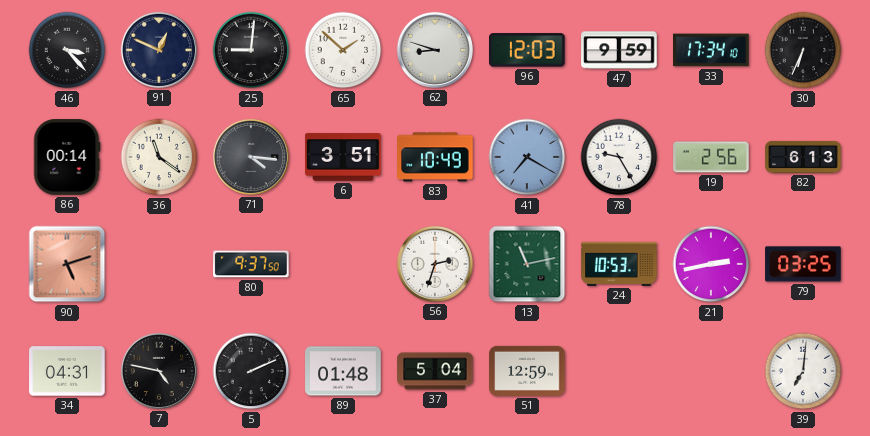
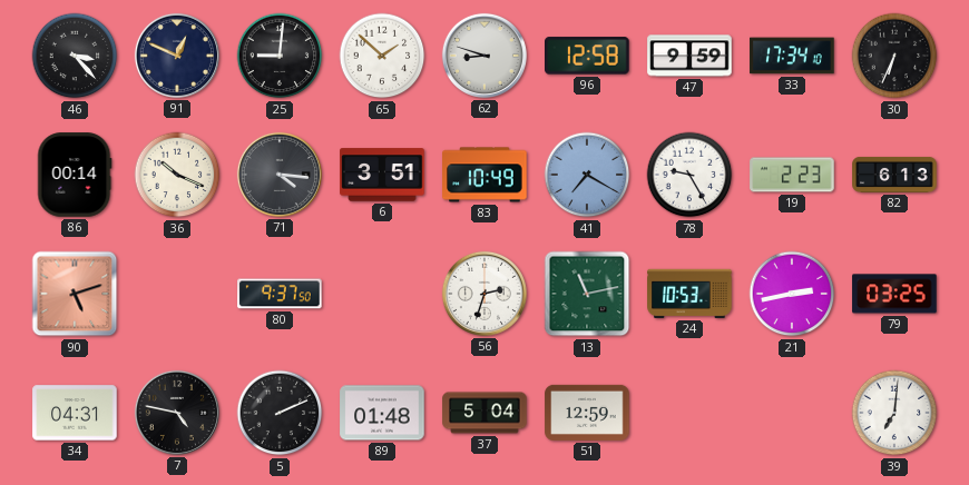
96: 12:03 -> 12:58 (588, 56)
36: 11:21 -> 10:19 (177, 175)
19: 2:56 -> 2:23 (792, 175)
